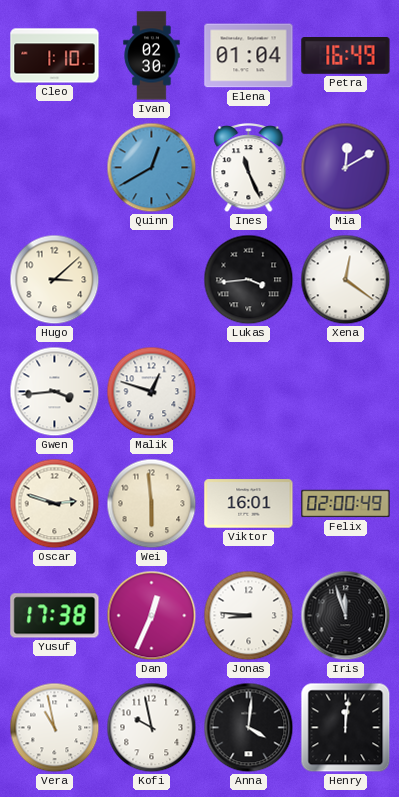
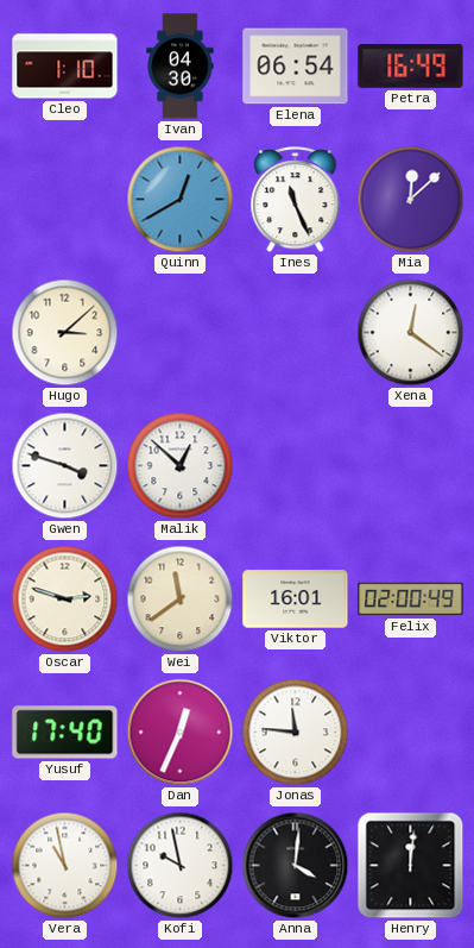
Ivan: 02:30 -> 04:30 (181, 67)
Elena: 01:04 -> 06:54 (296, 67)
Mia: 12:10 -> 12:08 (411, 200)
Lukas: 3:44 -> none (249, 280)
Gwen: 3:44 -> 3:48 (65, 466)
Malik: 12:48 -> 12:52 (181, 466)
Wei: 5:59 -> 11:39 (181, 599)
Yusuf: 17:38 -> 17:40 (65, 733)
Jonas: 8:46 -> 11:46 (296, 733)
Iris: 11:57 -> none (346, 616)
